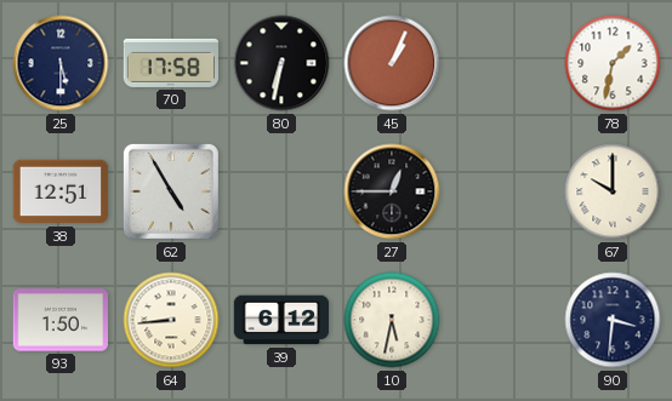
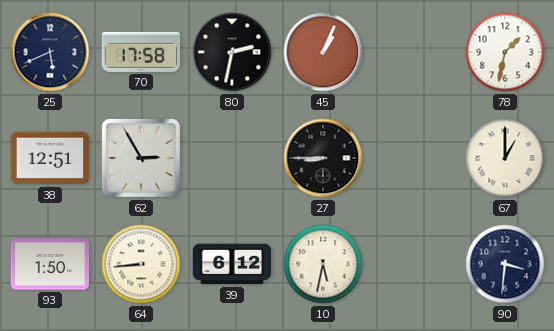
25: 5:30 -> 5:41 (50, 52)
80: 6:32 -> 2:32 (232, 52)
62: 4:55 -> 2:55 (141, 158)
27: 12:45 -> 8:45 (323, 158)
67: 10:00 -> 1:00 (505, 158)
